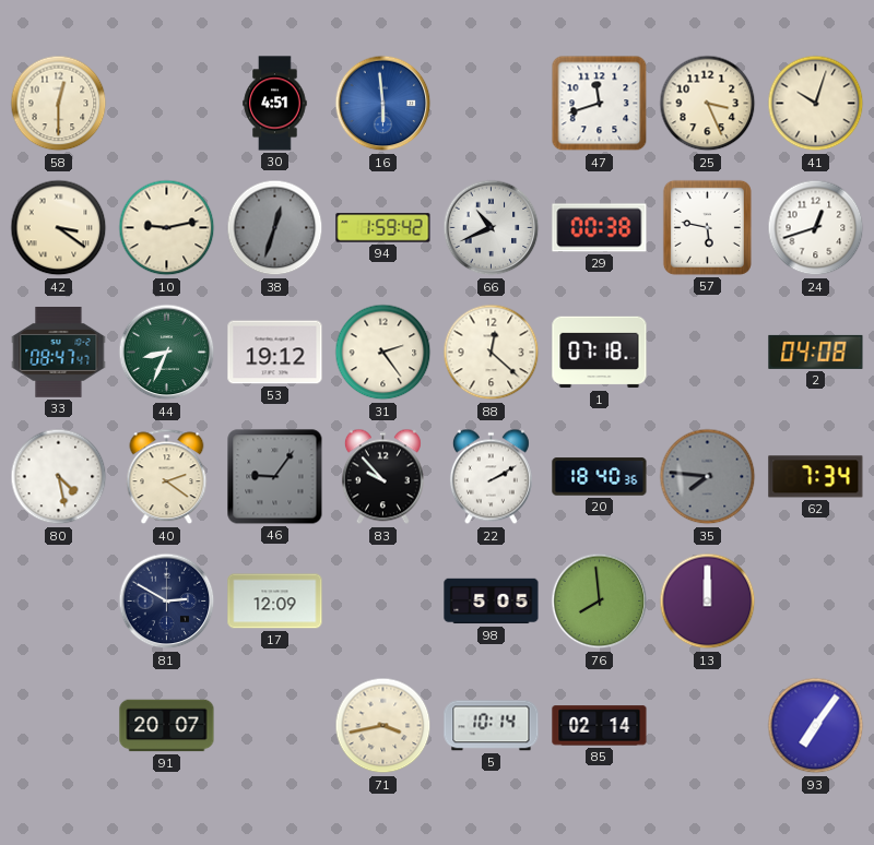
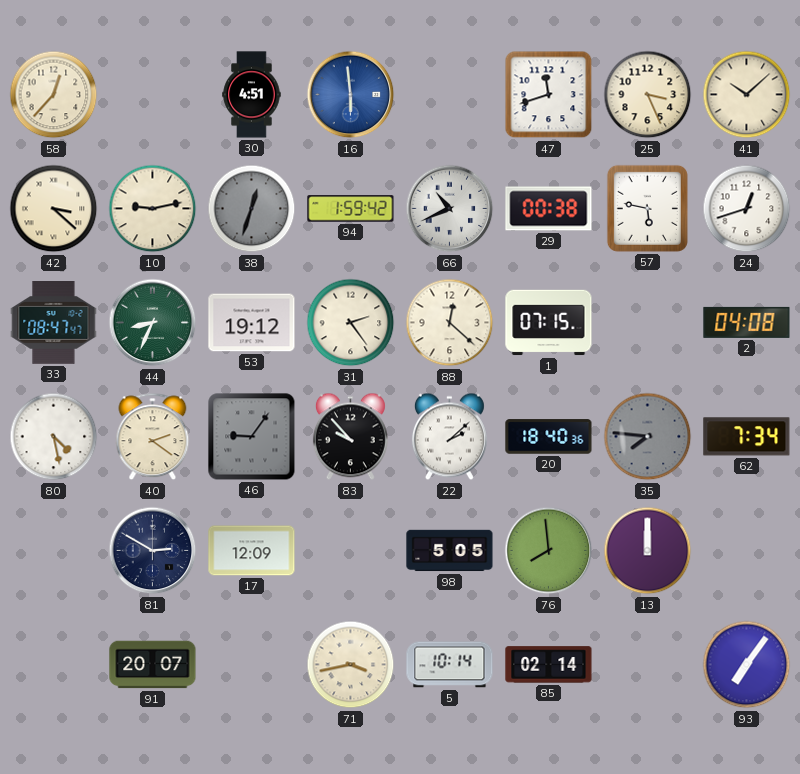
58: 12:30 -> 12:37 (54, 95)
41: 10:03 -> 10:08 (747, 95)
42: 3:21 -> 3:22 (54, 209)
1: 07:18 -> 07:15 (549, 323)
22: 2:10 -> 2:08 (449, 437)
